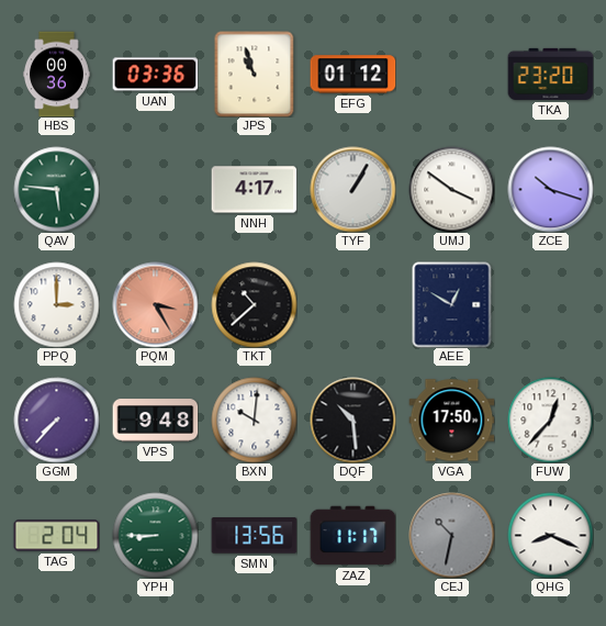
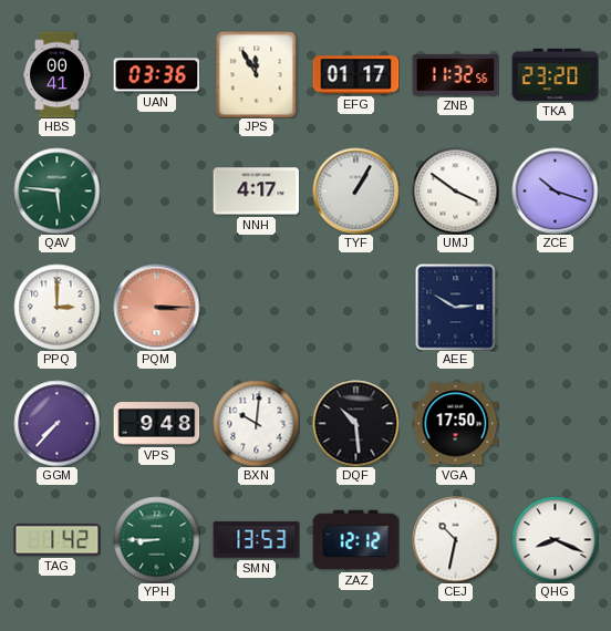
HBS: 00:36 -> 00:41 (58, 74)
JPS: 10:57 -> 11:55 (257, 74)
EFG: 01:12 -> 01:17 (355, 75)
ZNB: none -> 11:32 (455, 74)
PQM: 3:25 -> 3:15 (156, 307)
TKT: 10:38 -> none (254, 304)
AEE: 12:50 -> 2:50 (456, 307)
FUW: 12:37 -> none (550, 420)
TAG: 2:04 -> 1:42 (56, 540)
SMN: 13:56 -> 13:53 (256, 540)
ZAZ: 11:17 -> 12:12 (355, 540)
CEJ dial: grey -> white (455, 539)
